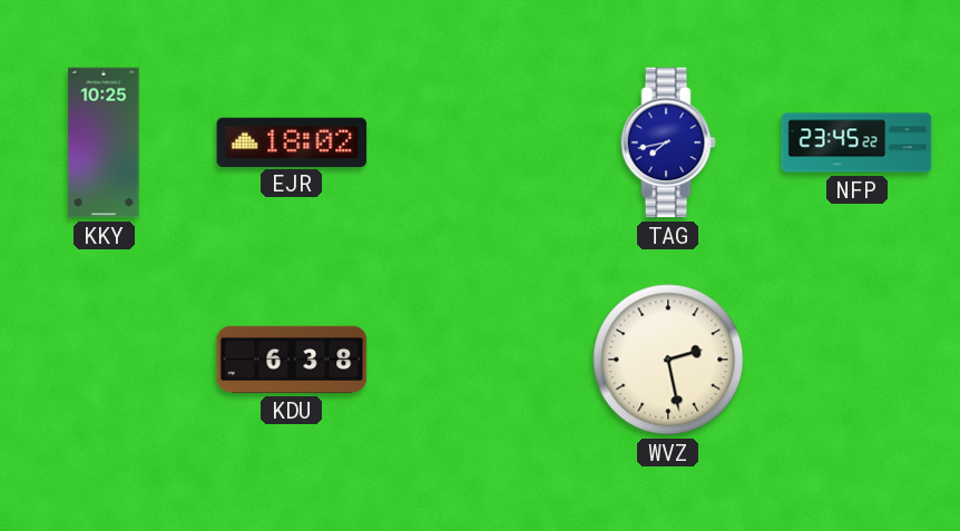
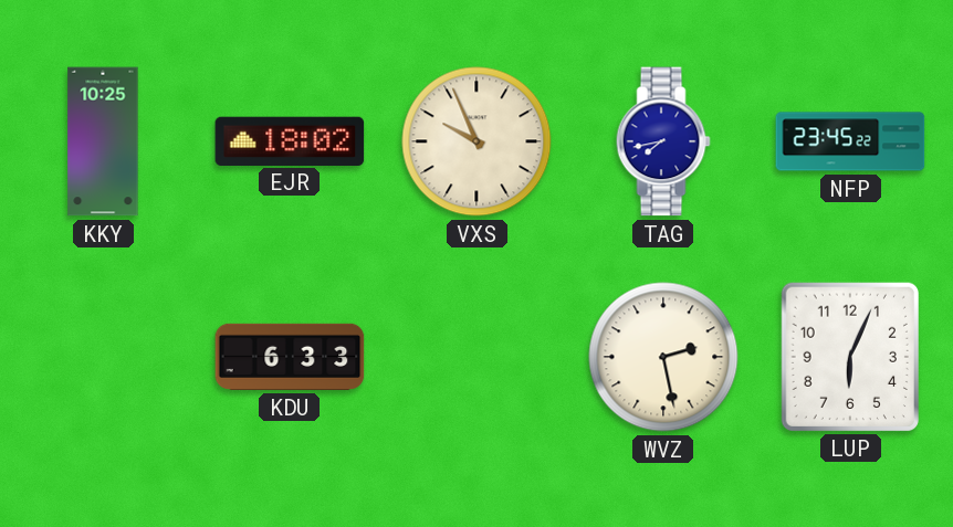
VXS: none -> 9:56 (476, 141)
KDU: 6:38 -> 6:33 (290, 357)
LUP: none -> 6:04 (850, 356)
